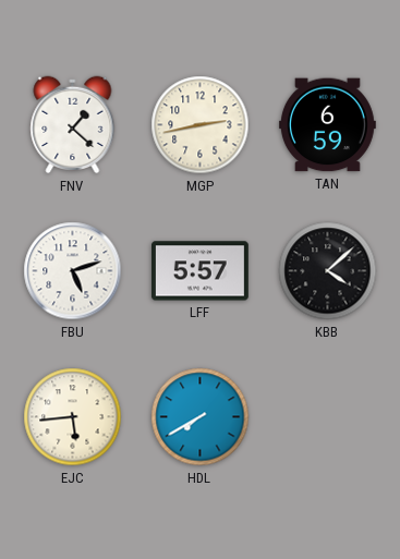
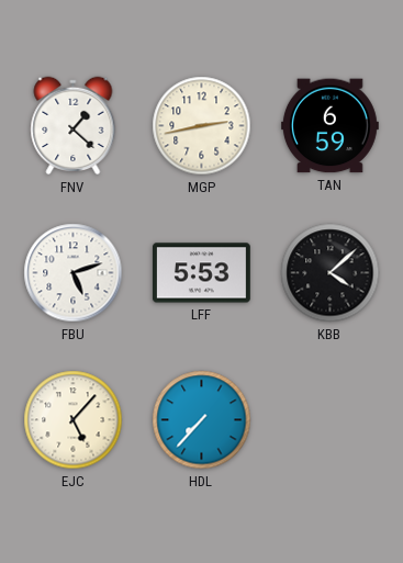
LFF: 5:57 -> 5:53 (201, 273)
EJC: 5:44 -> 5:07 (74, 420)
HDL: 7:40 -> 7:37 (202, 420)
